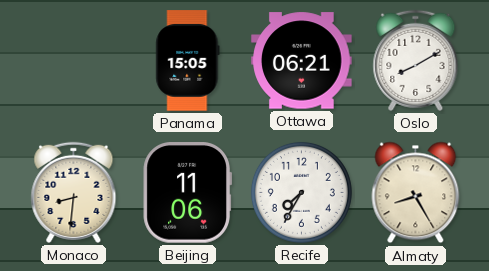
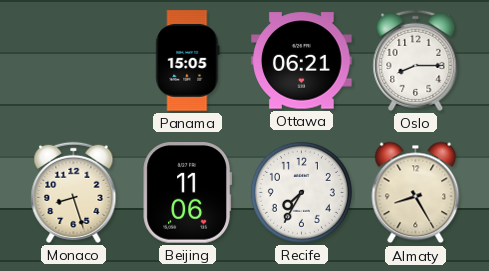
Oslo: 8:10 -> 8:15 (416, 60)
Monaco: 8:31 -> 8:27 (74, 192)
